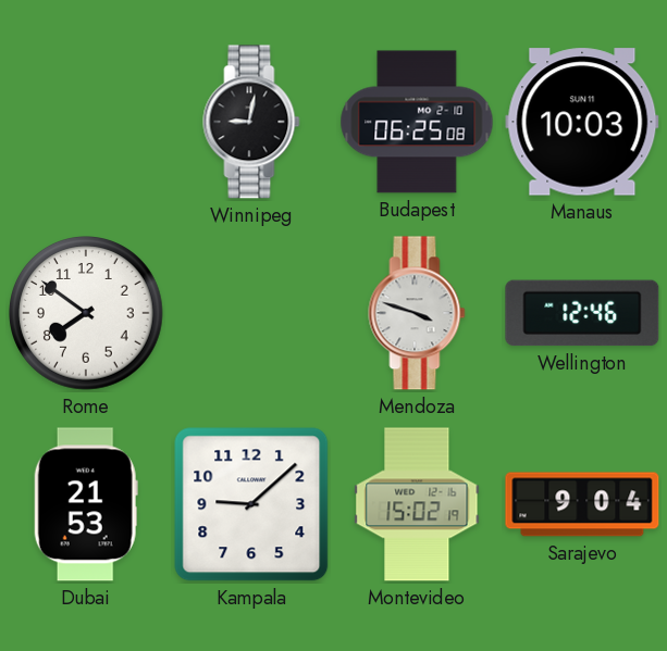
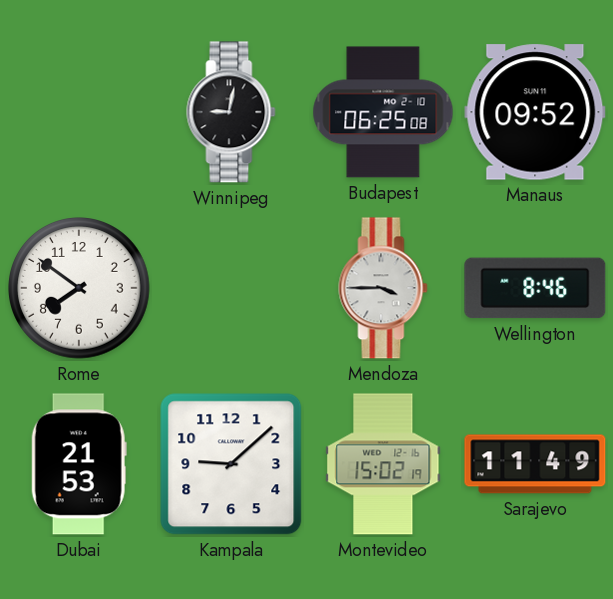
Manaus: 10:03 -> 09:52 (535, 112)
Mendoza: 3:48 -> 3:45 (383, 288)
Wellington: 12:46 -> 8:46 (535, 288)
Sarajevo: 9:04 -> 11:49 (535, 464)
